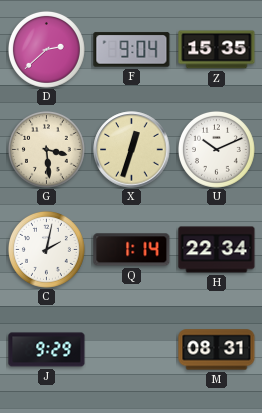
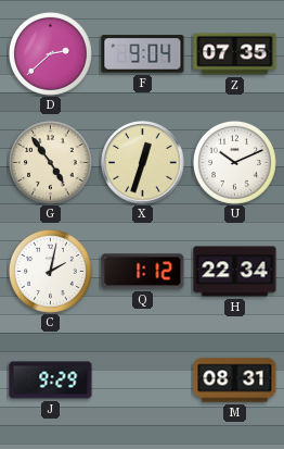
Z: 15:35 -> 07:35 (235, 54)
G: 3:29 -> 4:54 (50, 162)
Q: 1:14 -> 1:12 (143, 272)
